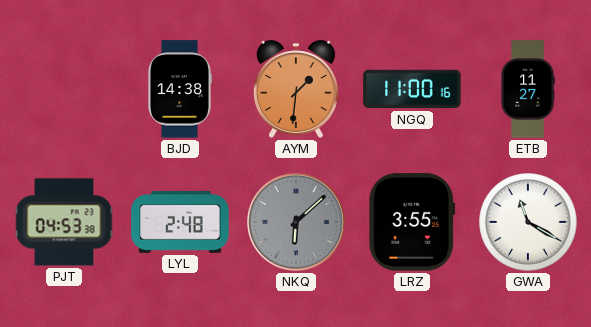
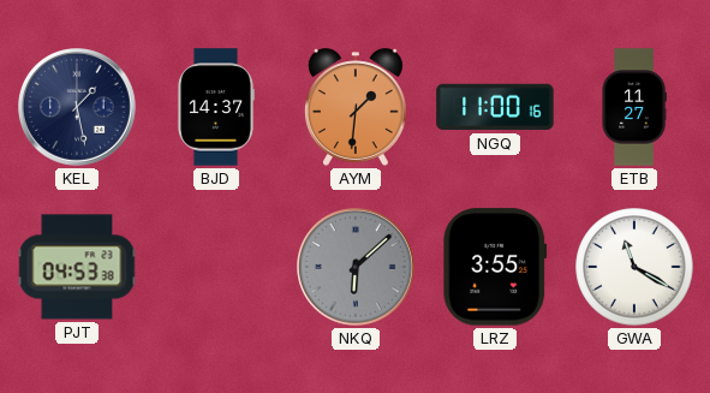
KEL: none -> 1:28 (78, 108)
BJD: 14:38 -> 14:37 (215, 107)
LYL: 2:48 -> none (180, 223)
